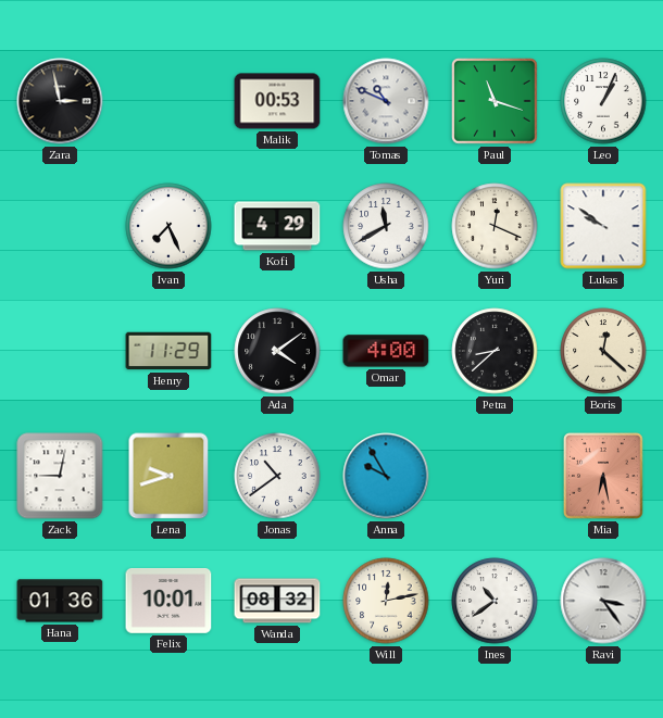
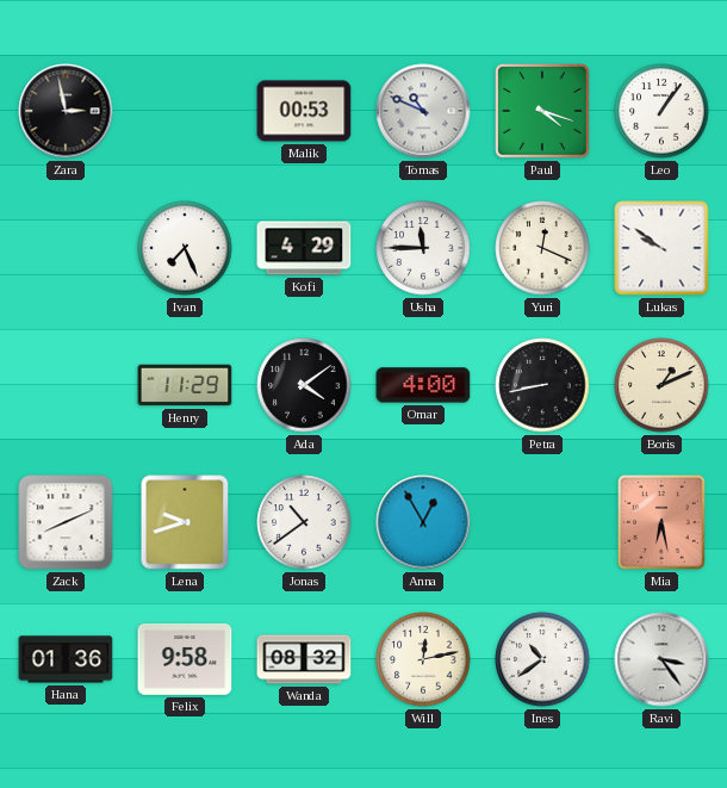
Paul: 11:18 -> 4:18 (543, 112)
Leo: 1:04 -> 1:06 (661, 111)
Usha: 11:40 -> 11:45 (423, 248)
Petra: 8:38 -> 8:43 (542, 385)
Boris: 12:22 -> 1:11 (661, 385)
Zack: 9:02 -> 8:11 (66, 522)
Anna: 9:55 -> 12:55 (423, 522)
Felix: 10:01 -> 9:58 (185, 660)
